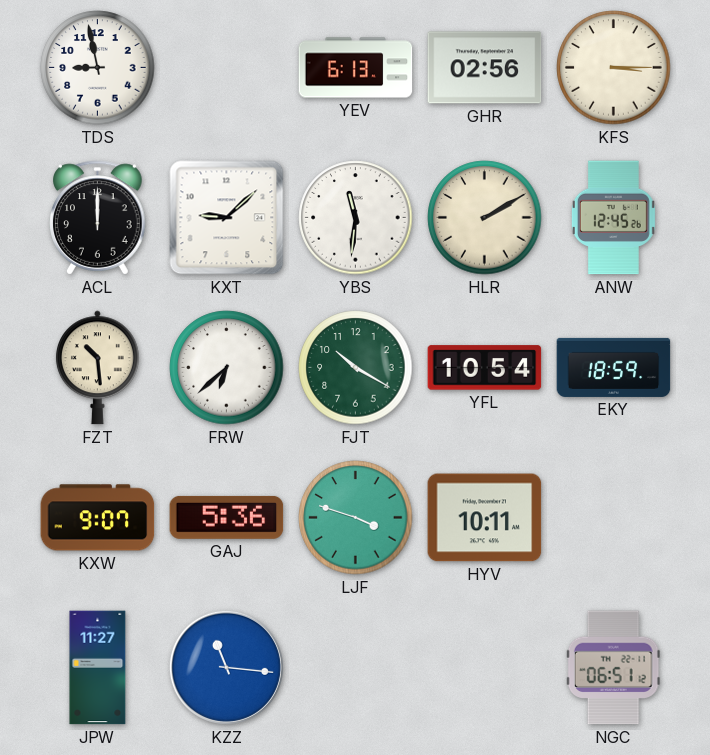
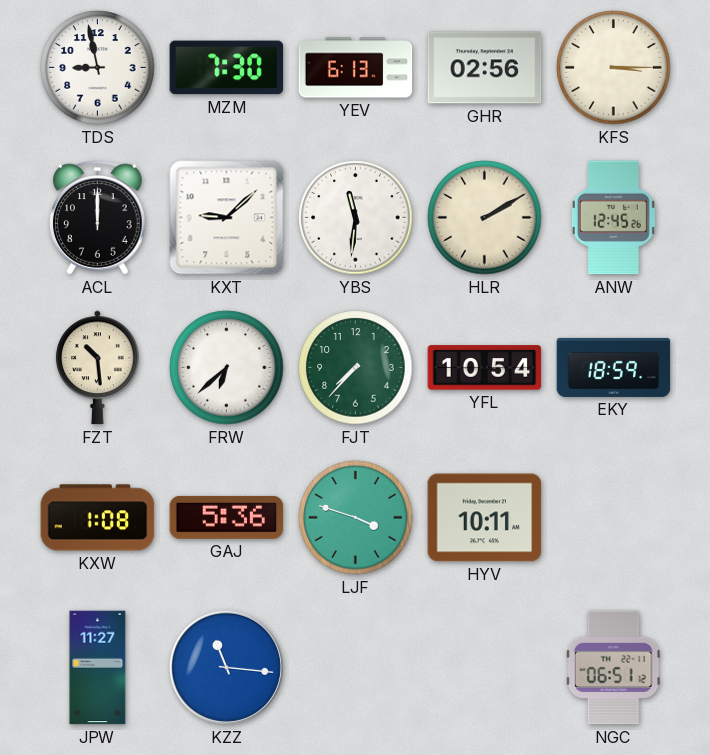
MZM: none -> 7:30 (227, 68)
FJT: 10:20 -> 7:37 (356, 368)
KXW: 9:07 -> 1:08 (98, 518)
